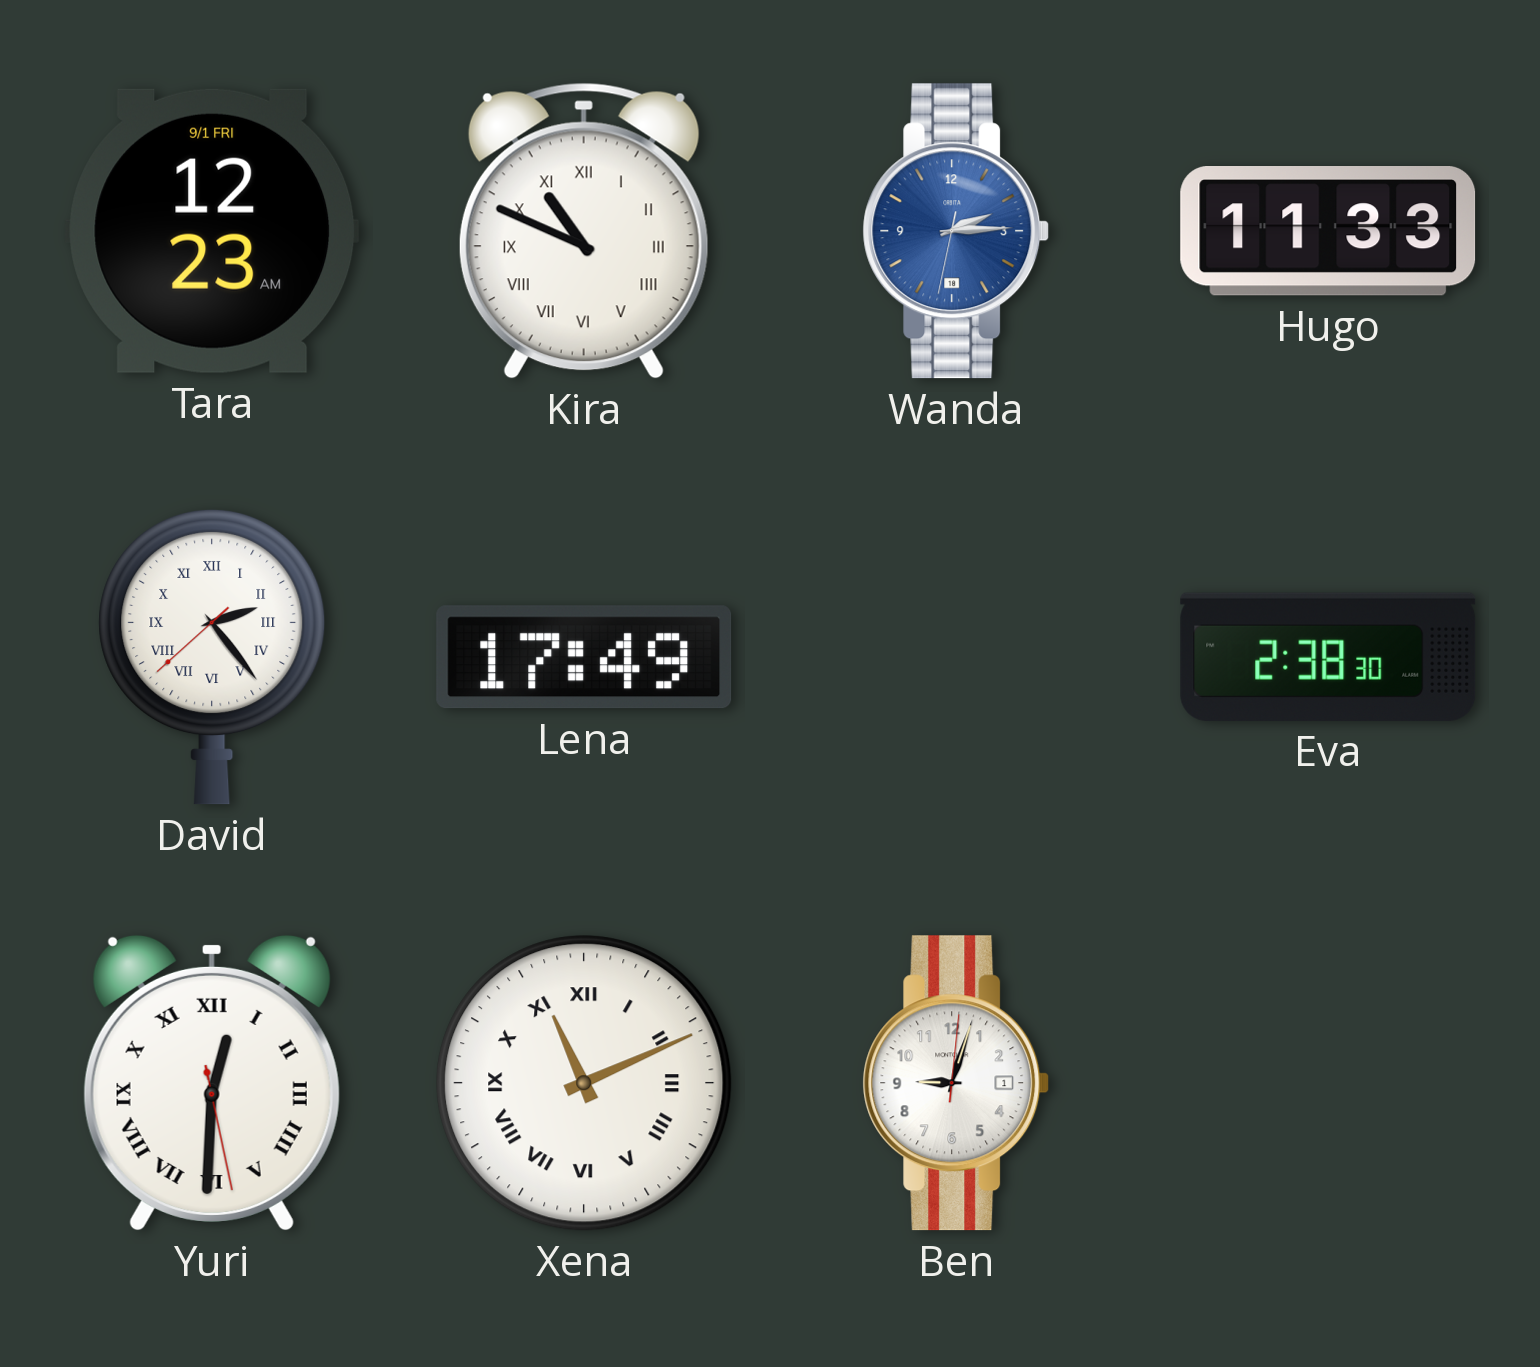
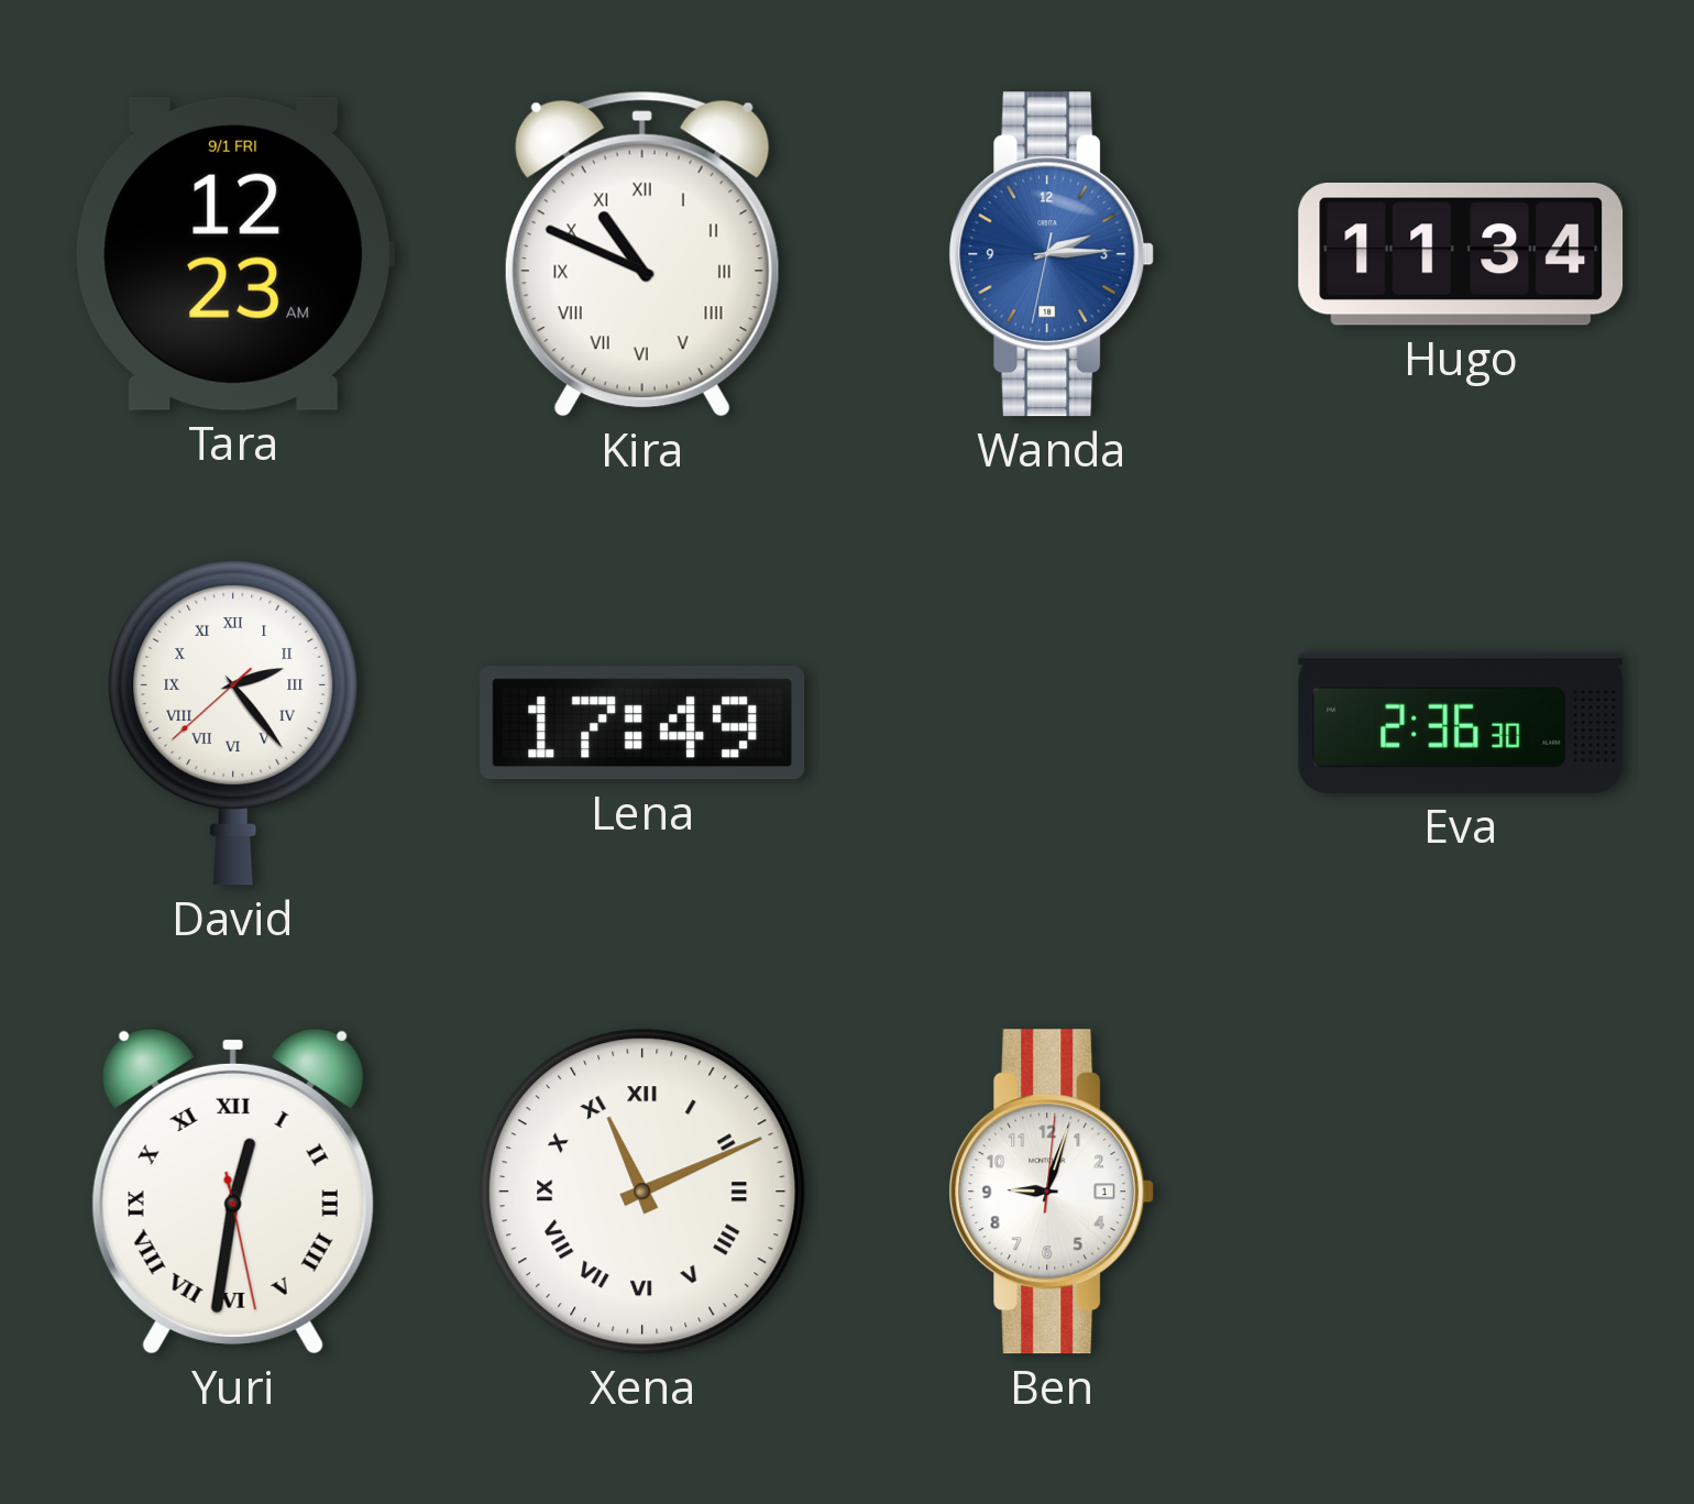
Hugo: 11:33 -> 11:34 (1461, 255)
Eva: 2:38 -> 2:36 (1461, 723)
Yuri: 12:30 -> 12:31 (233, 1192)
